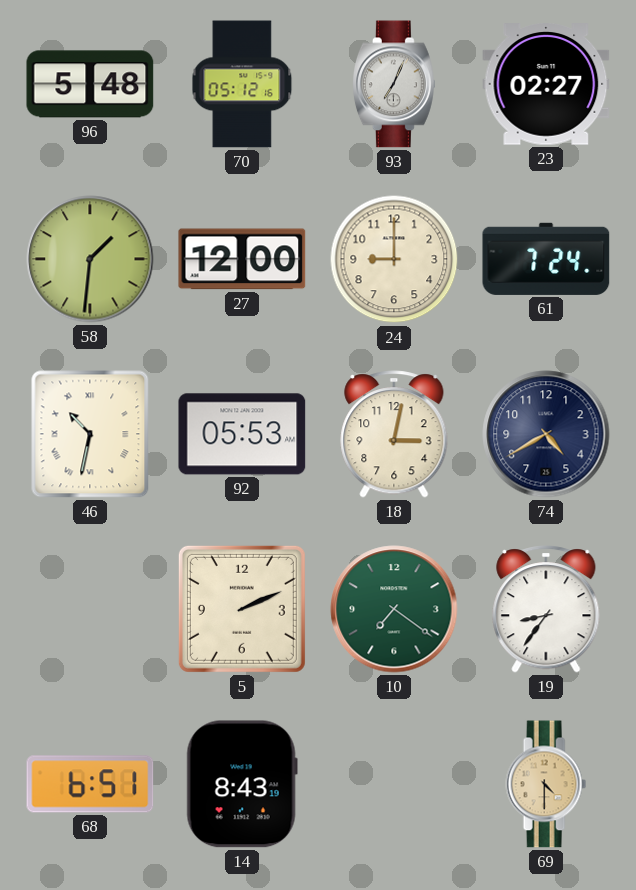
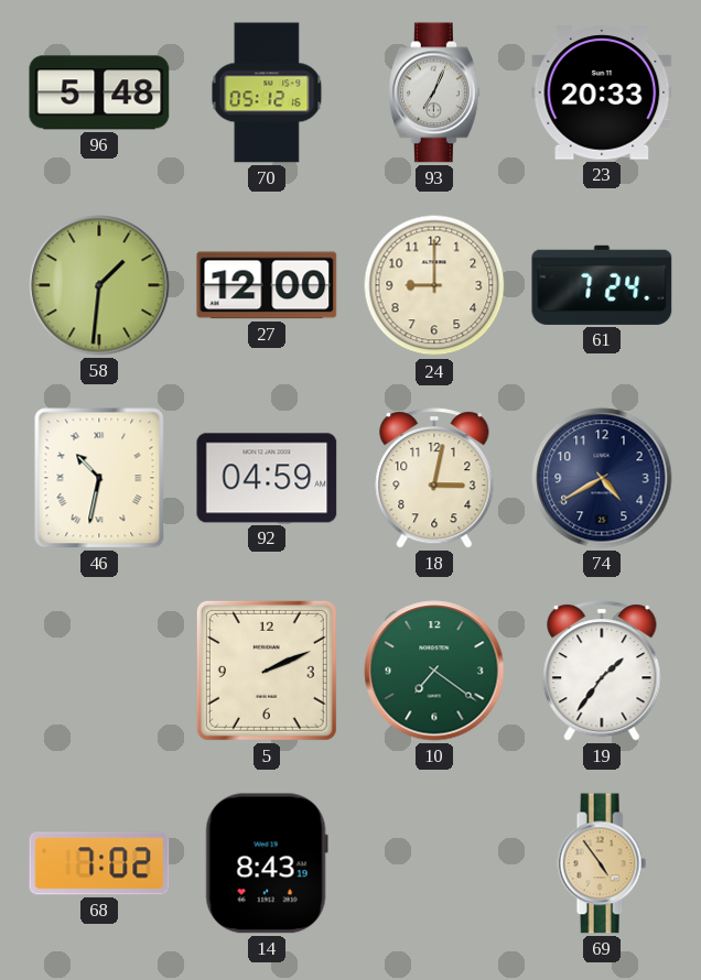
23: 02:27 -> 20:33 (602, 92)
92: 05:53 -> 04:59 (267, 478)
19: 8:36 -> 1:36 (602, 671)
68: 6:51 -> 7:02 (99, 863)
69: 4:30 -> 4:54 (602, 863)
